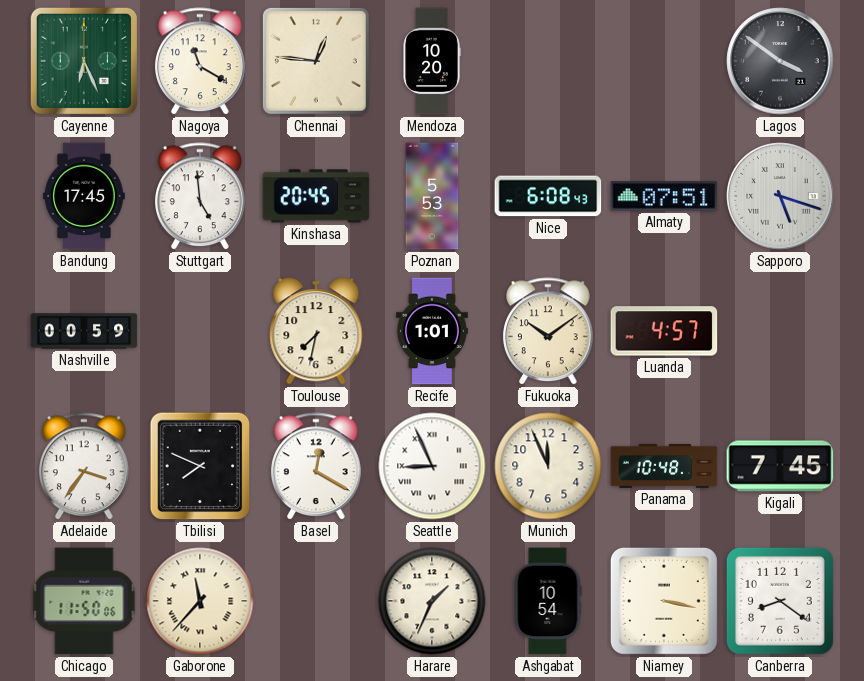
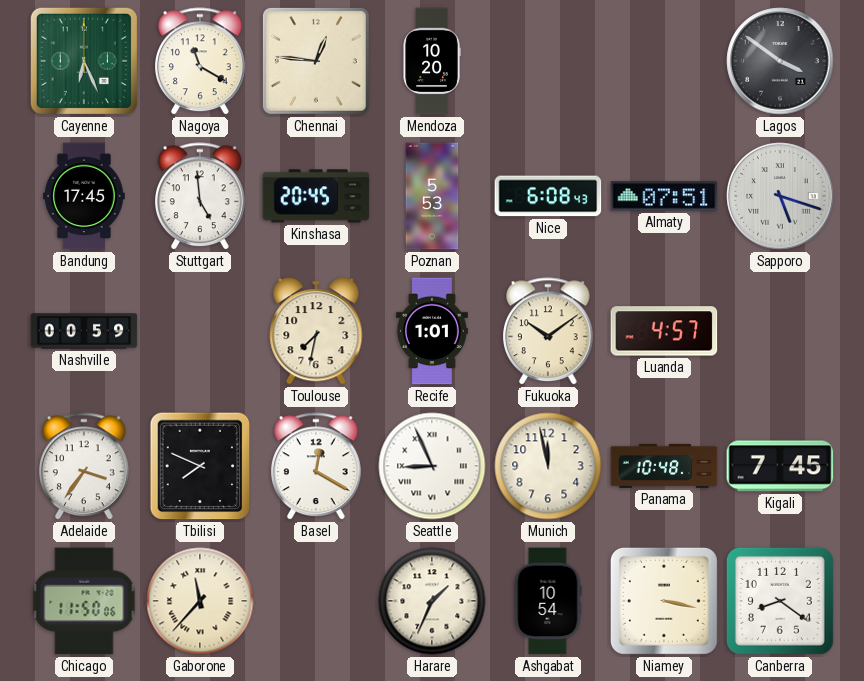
Munich: 11:56 -> 11:58 (548, 466)
